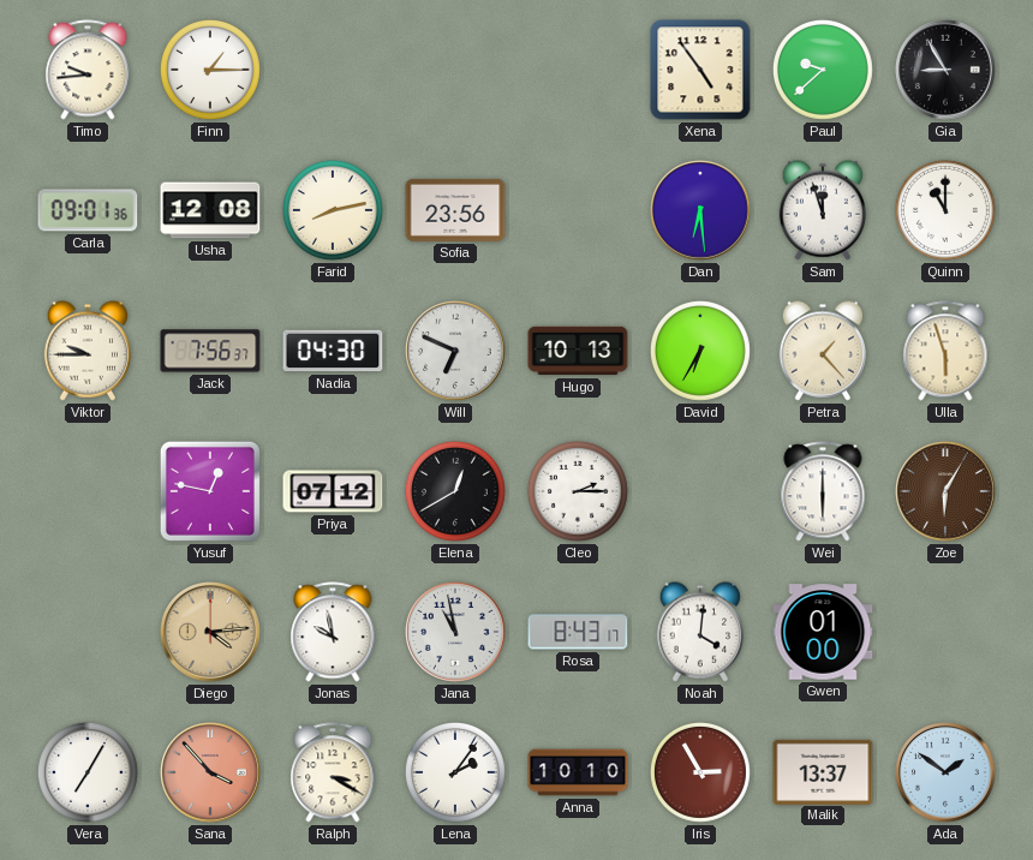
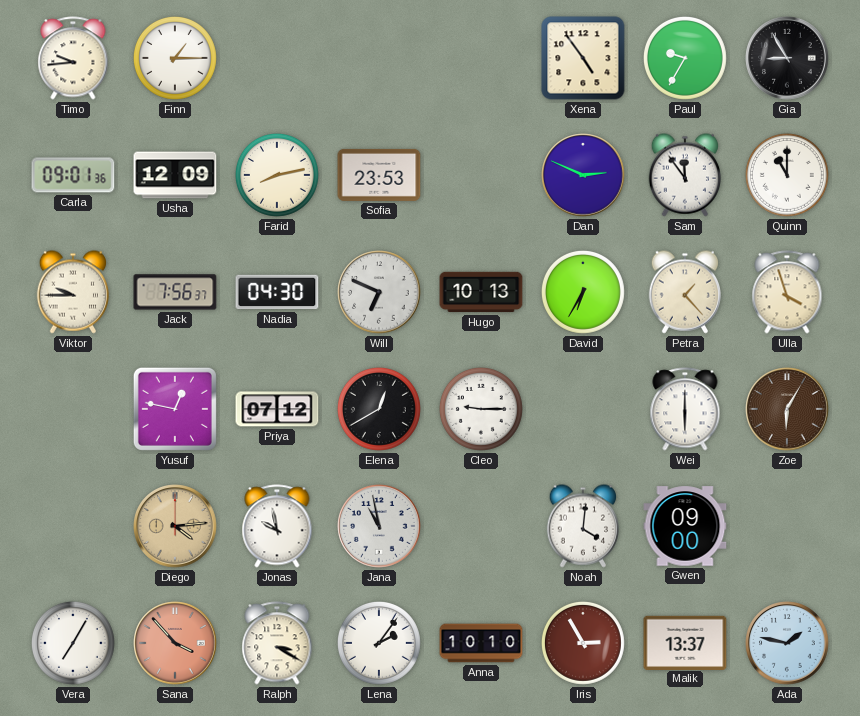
Paul: 9:38 -> 9:35 (685, 58)
Usha: 12:08 -> 12:09 (175, 175)
Sofia: 23:56 -> 23:53 (379, 175)
Dan: 6:29 -> 2:49 (583, 175)
Sam: 11:57 -> 11:54 (685, 175)
Ulla: 5:57 -> 3:57 (787, 292)
Cleo: 2:15 -> 9:15 (481, 409)
Rosa: 8:43 -> none (578, 632)
Gwen: 01:00 -> 09:00 (685, 526)
Ada: 1:51 -> 1:47 (787, 643)
